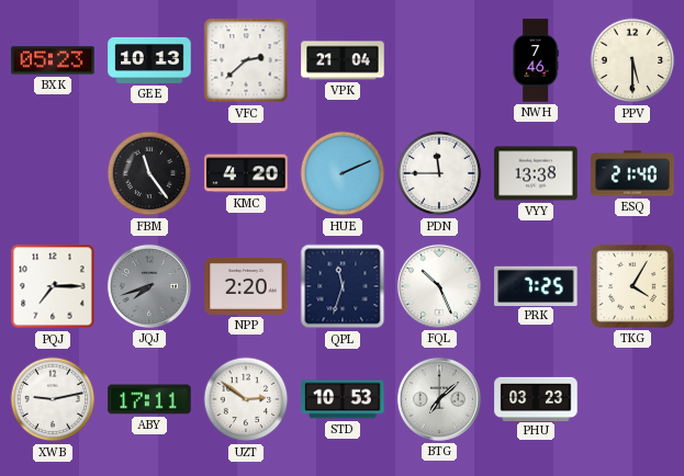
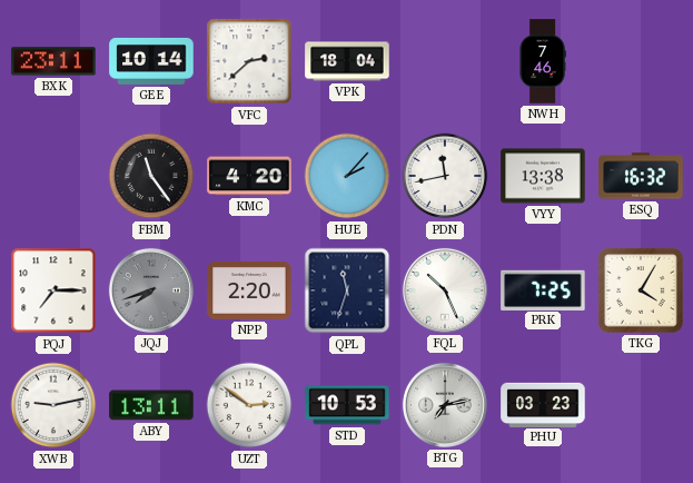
BXK: 05:23 -> 23:11 (53, 61)
GEE: 10:13 -> 10:14 (151, 61)
VPK: 21:04 -> 18:04 (347, 61)
PPV: 5:30 -> none (632, 60)
HUE: 2:11 -> 2:07 (347, 176)
PDN: 11:45 -> 11:43 (445, 176)
ESQ: 21:40 -> 16:32 (641, 176)
ABY: 17:11 -> 13:11 (151, 405)
BTG: 7:08 -> 7:13 (445, 405)
